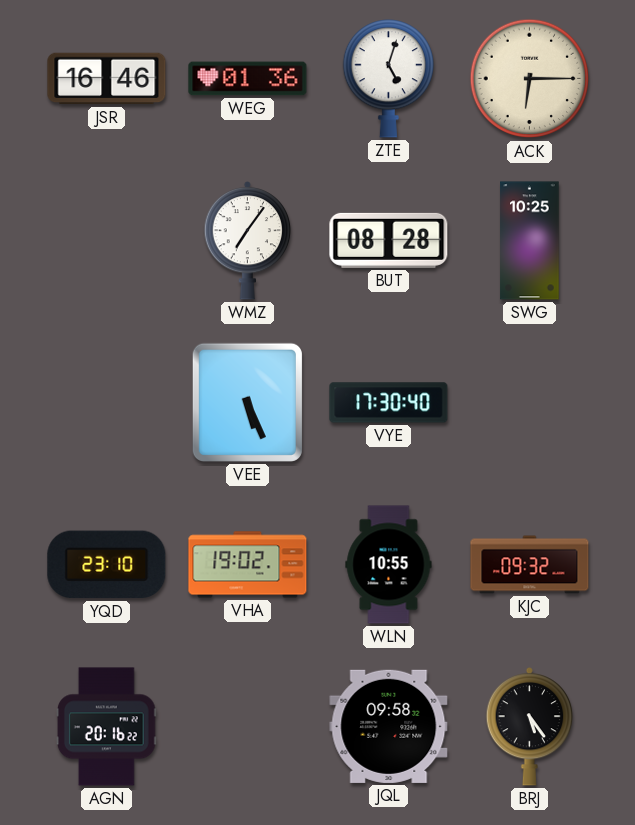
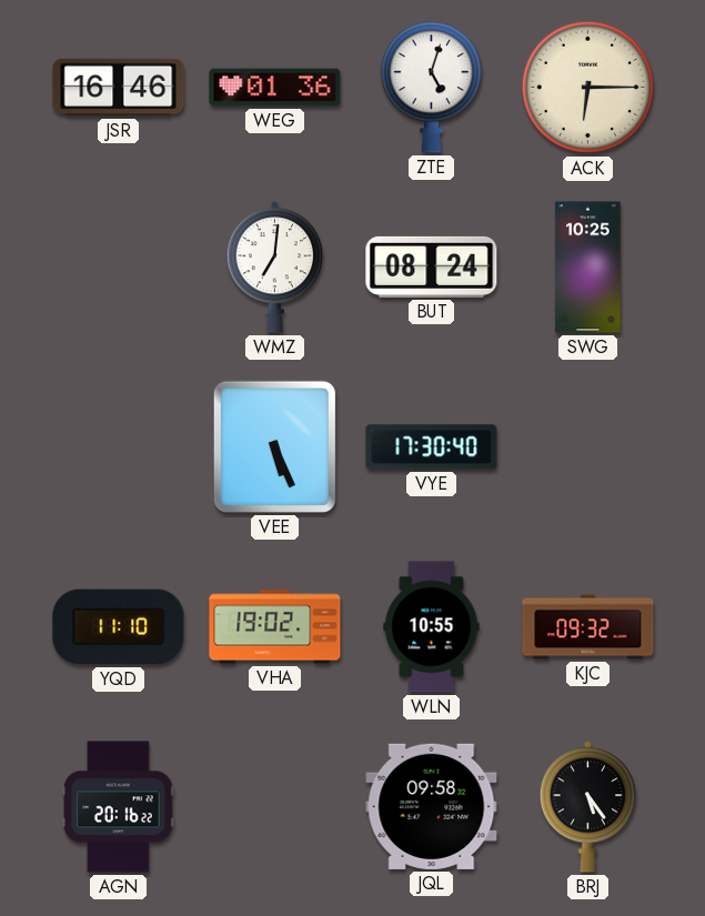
WMZ: 7:06 -> 7:01 (275, 266)
BUT: 08:28 -> 08:24 (432, 266)
YQD: 23:10 -> 11:10 (119, 627)
